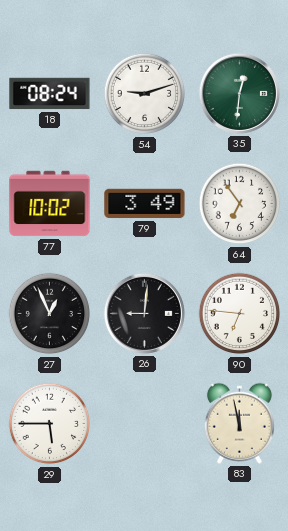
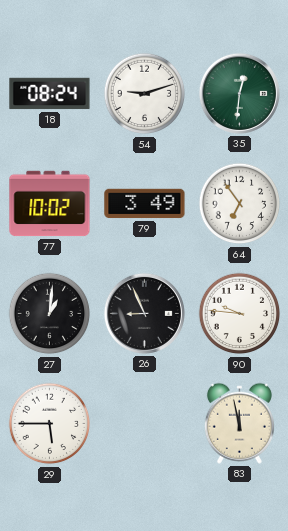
27: 12:56 -> 1:01 (50, 314)
26: 9:01 -> 8:56 (144, 313)
90: 6:46 -> 9:46 (240, 314)
